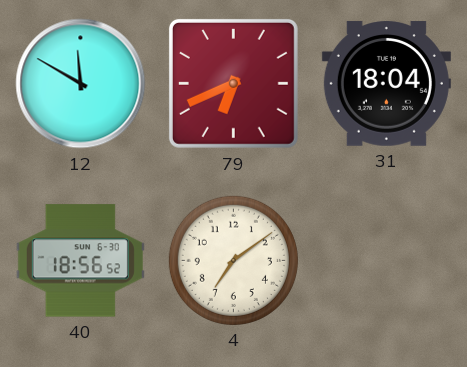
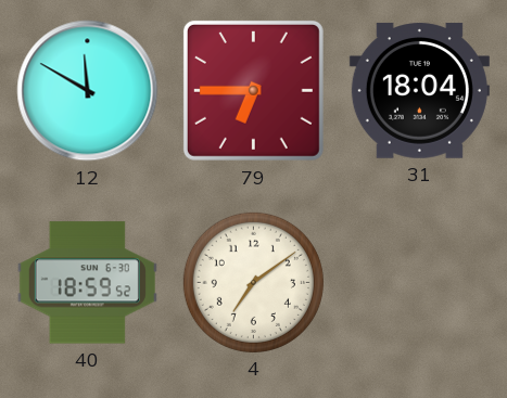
79: 6:41 -> 6:45 (253, 90)
40: 18:56 -> 18:59 (87, 283)
